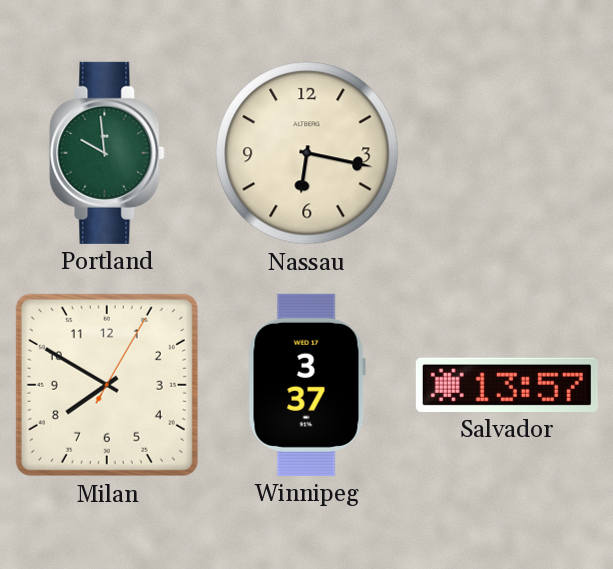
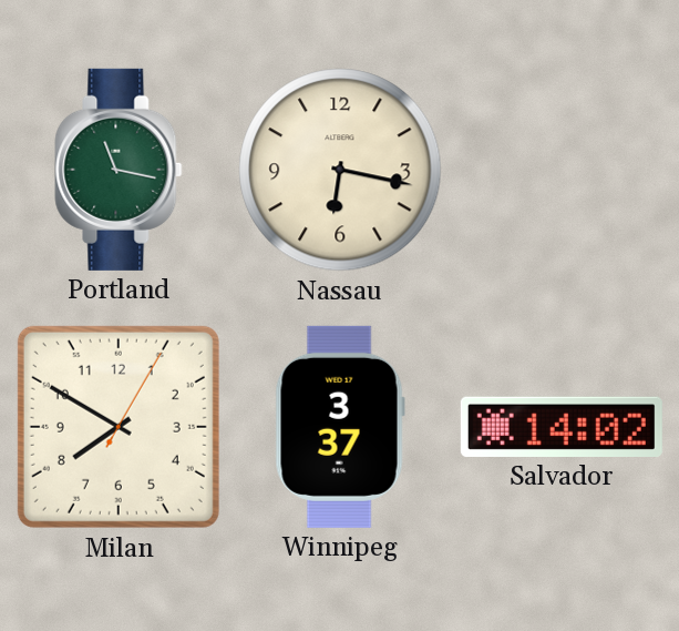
Portland: 9:59 -> 11:17 (119, 170)
Salvador: 13:57 -> 14:02 (562, 427)
